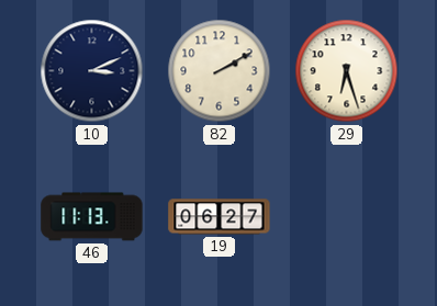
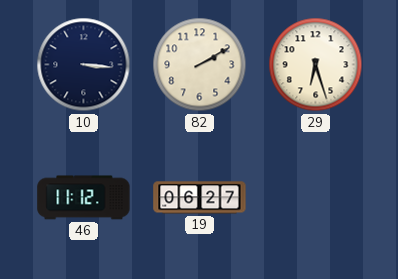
10: 3:11 -> 3:16 (84, 65)
46: 11:13 -> 11:12 (84, 198)
